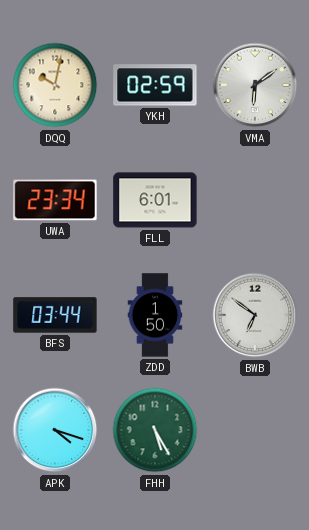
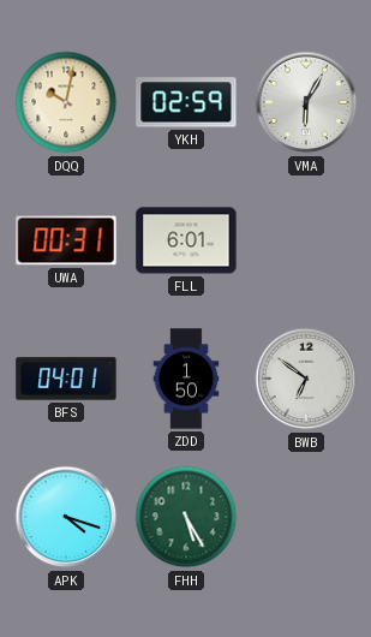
VMA: 6:09 -> 6:05 (306, 102)
UWA: 23:34 -> 00:31 (66, 240)
BFS: 03:44 -> 04:01 (66, 379)
